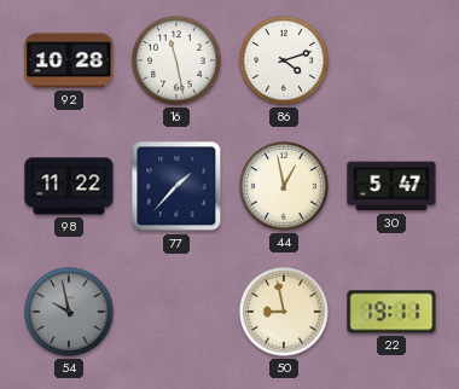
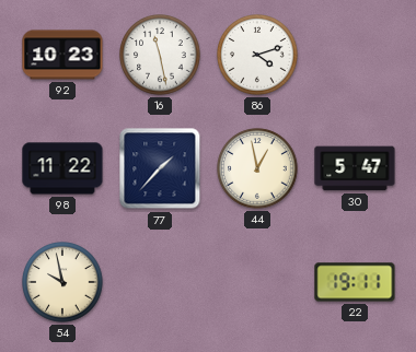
92: 10:28 -> 10:23 (62, 55)
54 dial: grey -> cream (62, 282)
50: 8:58 -> none (284, 312)
